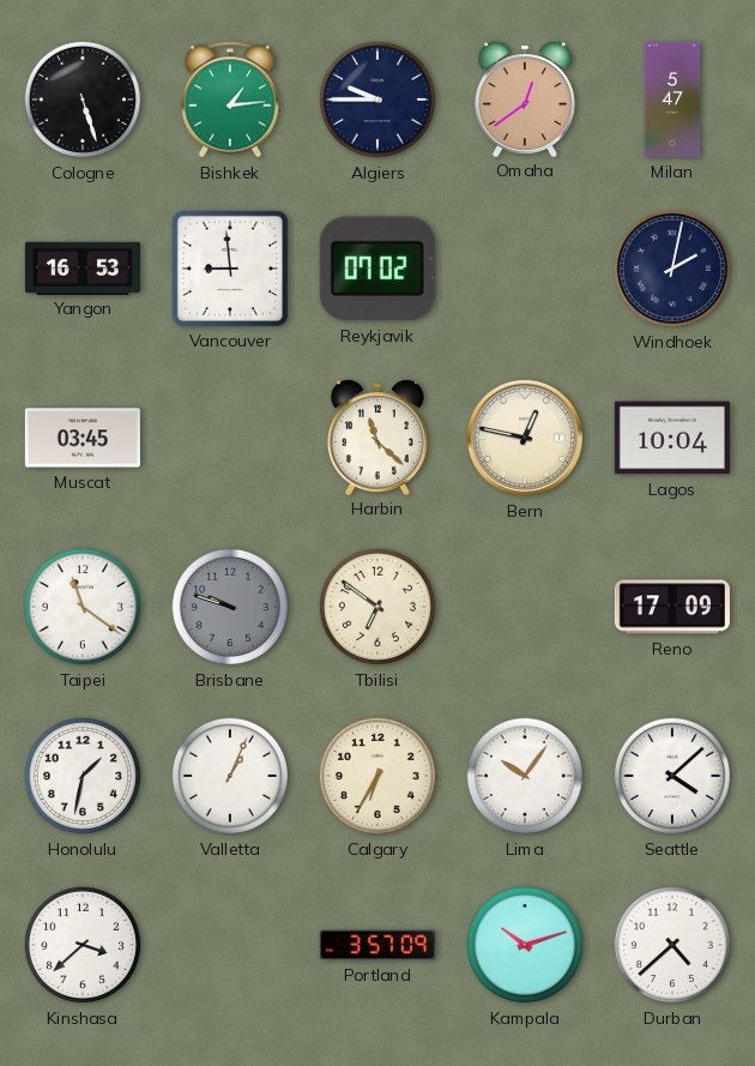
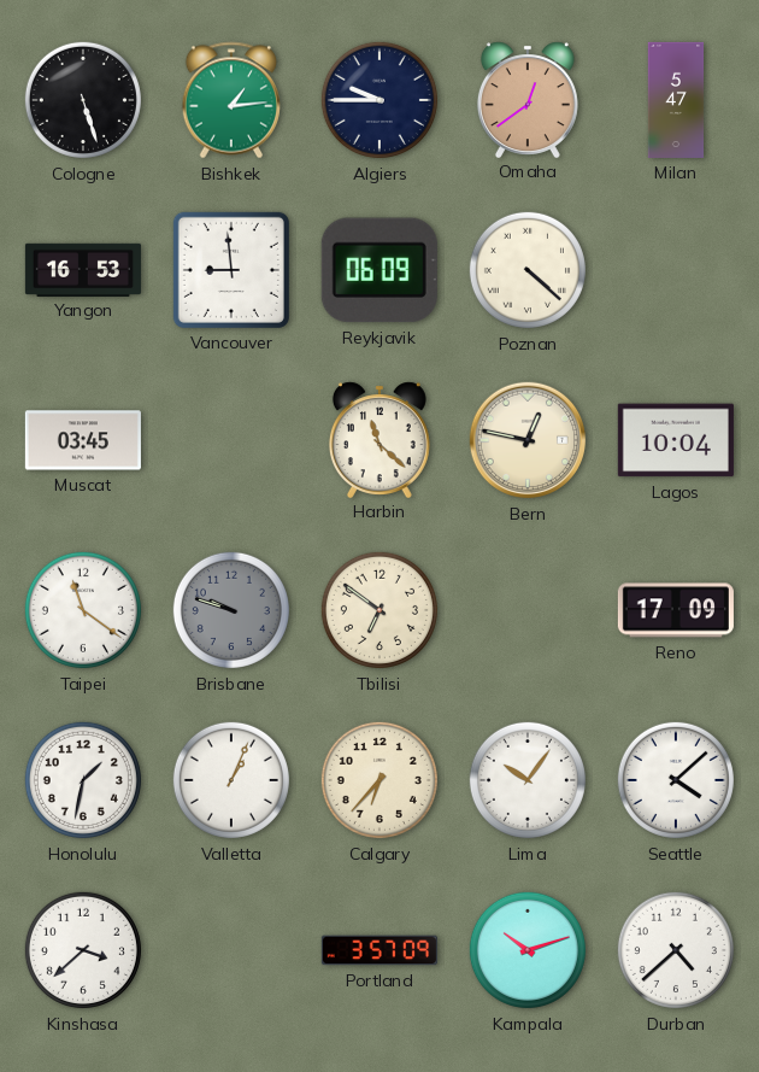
Reykjavik: 07:02 -> 06:09 (379, 270)
Poznan: none -> 4:22 (528, 270)
Windhoek: 2:02 -> none (672, 269)
Calgary: 6:35 -> 6:37 (379, 780)
